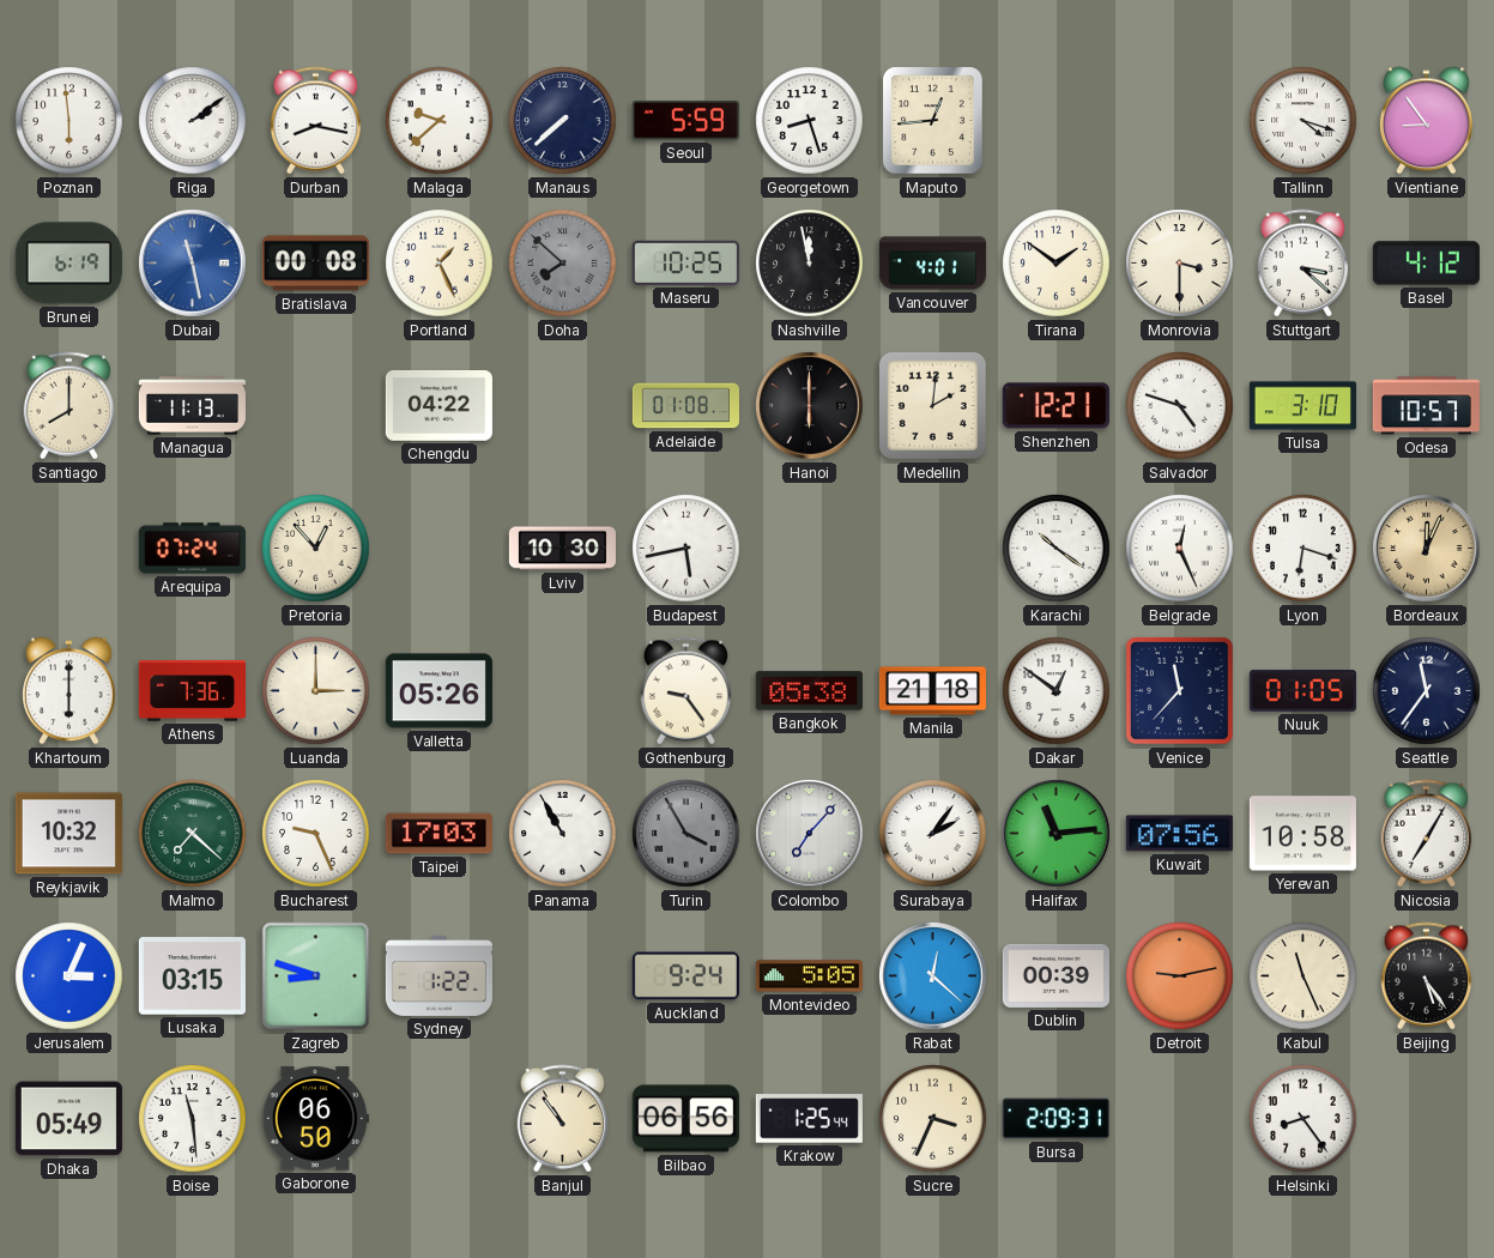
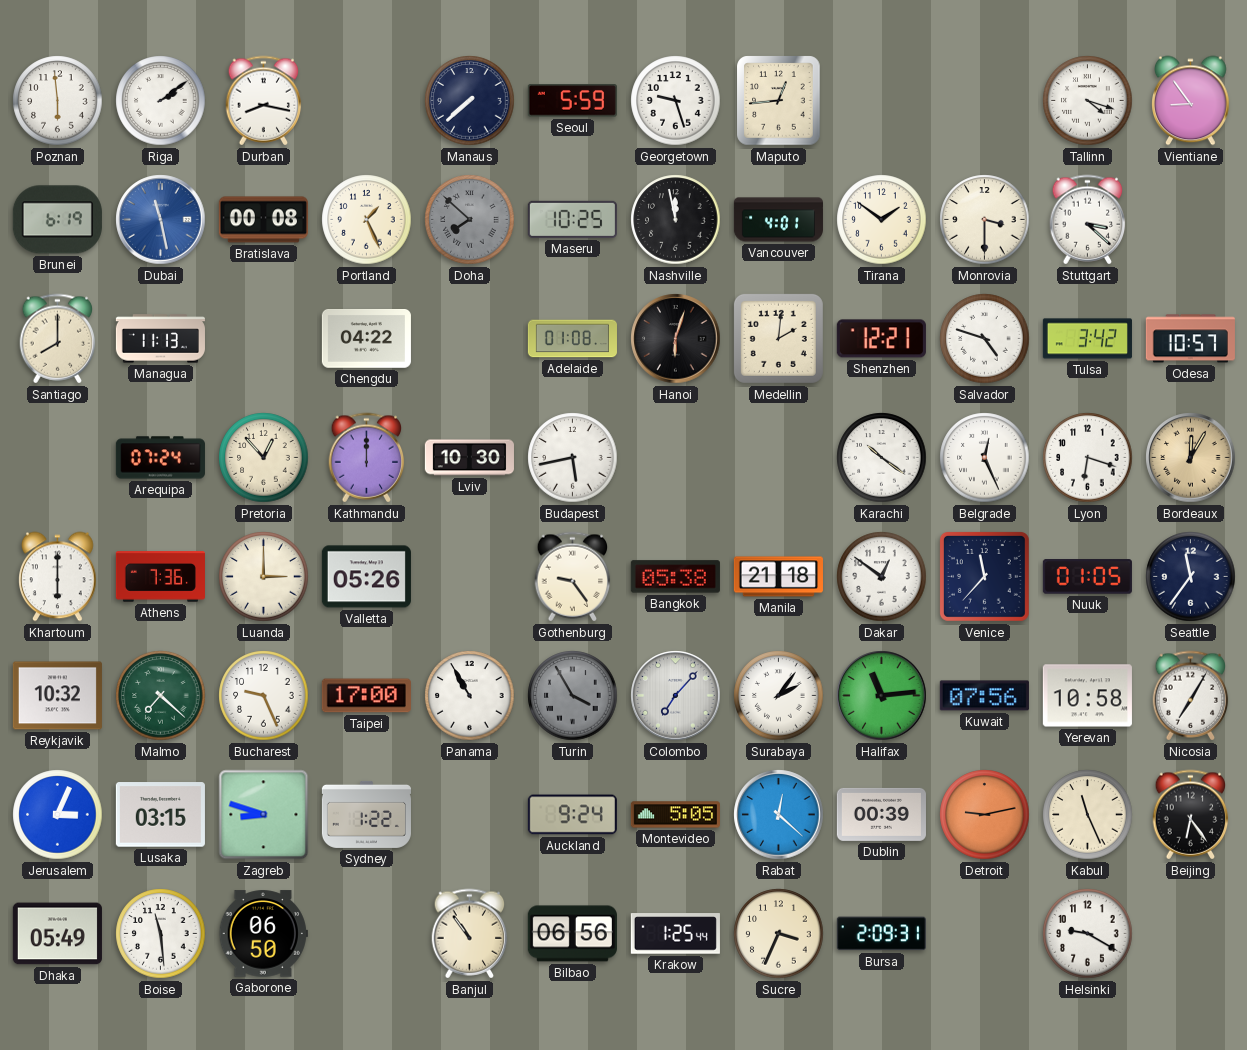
Malaga: 9:38 -> none (440, 121)
Georgetown: 8:27 -> 9:27 (676, 101)
Basel: 4:12 -> none (1426, 264)
Hanoi: 6:00 -> 6:03 (676, 339)
Tulsa: 3:10 -> 3:42 (1087, 339)
Kathmandu: none -> 12:00 (367, 458)
Bordeaux: 12:04 -> 12:05 (1191, 458)
Taipei: 17:03 -> 17:00 (366, 696)
Beijing: 5:24 -> 6:24 (1191, 815)
Helsinki: 8:24 -> 9:20 (1088, 934)
